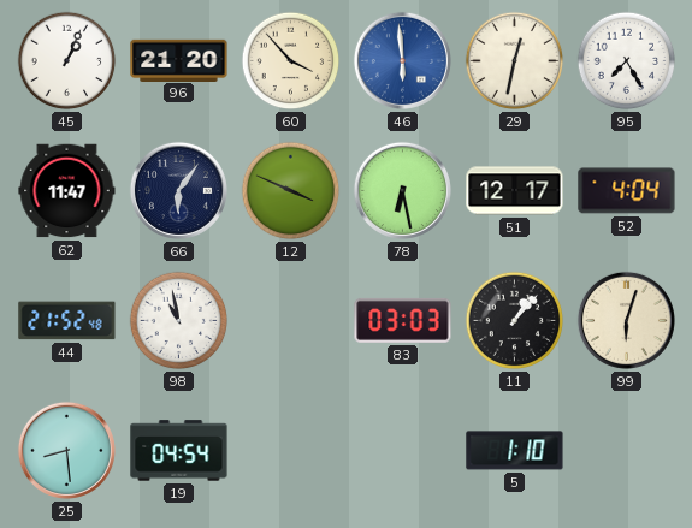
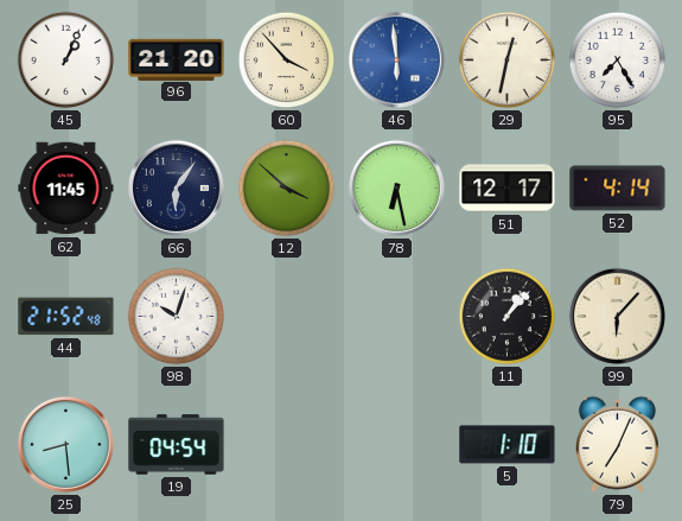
62: 11:47 -> 11:45 (66, 189)
12: 3:49 -> 3:52 (287, 189)
52: 4:04 -> 4:14 (618, 189)
98: 10:58 -> 10:03 (177, 317)
83: 03:03 -> none (403, 320)
99: 6:03 -> 6:07 (617, 316)
79: none -> 7:04 (617, 444)
